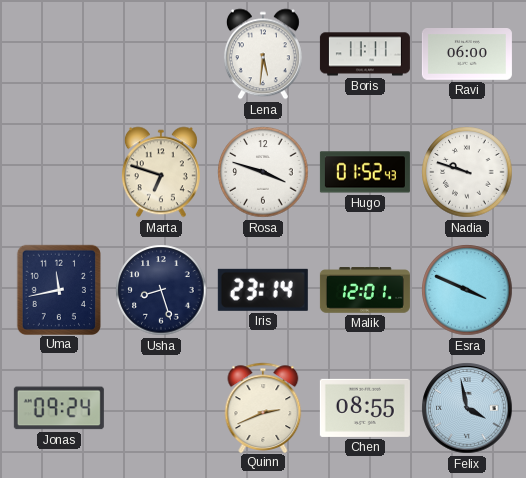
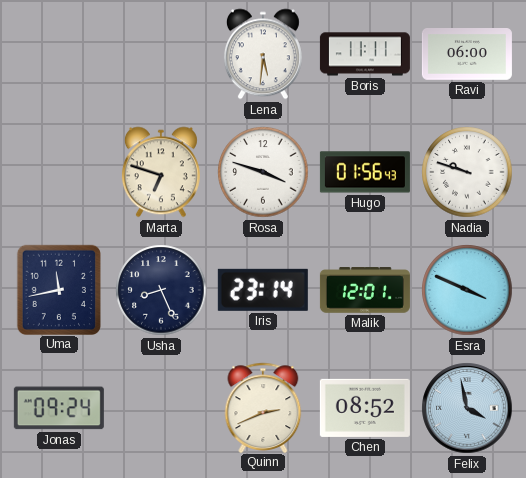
Hugo: 01:52 -> 01:56 (365, 172)
Usha: 8:27 -> 8:26 (161, 290)
Chen: 08:55 -> 08:52 (365, 408)
